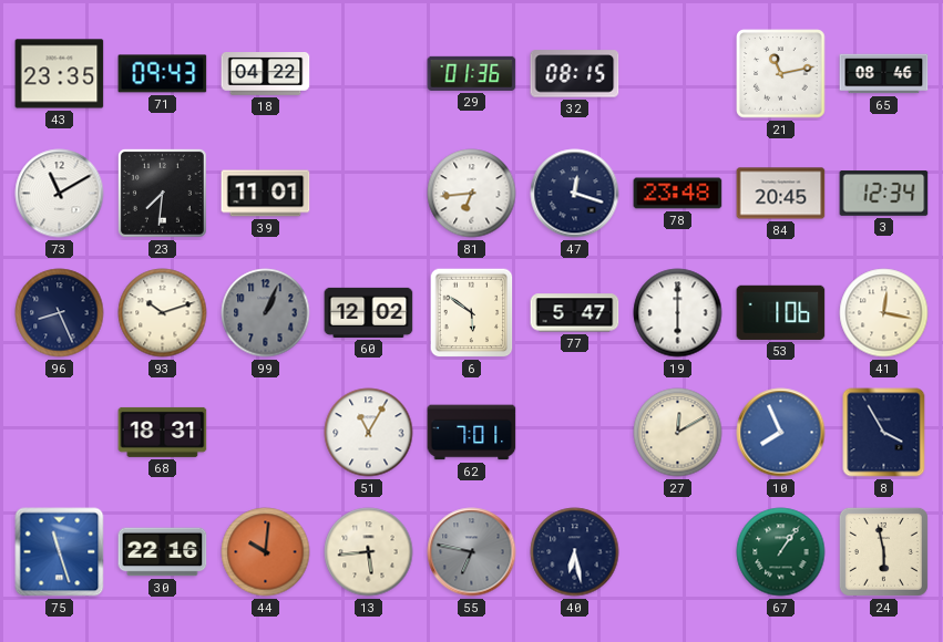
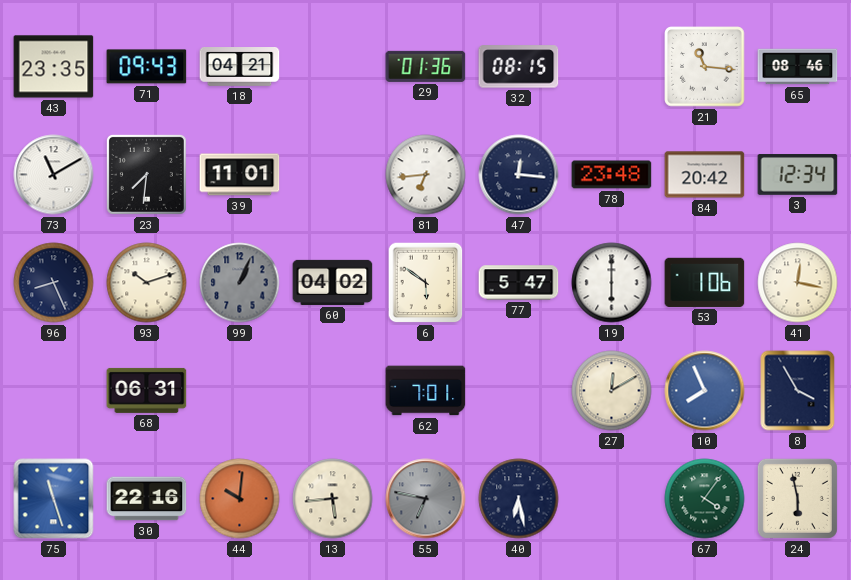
18: 04:22 -> 04:21 (240, 67)
21: 11:13 -> 11:16 (705, 67)
47: 12:18 -> 12:16 (519, 175)
84: 20:45 -> 20:42 (705, 175)
60: 12:02 -> 04:02 (333, 282)
68: 18:31 -> 06:31 (147, 390)
51: 11:05 -> none (369, 433)
67: 1:06 -> 4:06 (705, 499)
